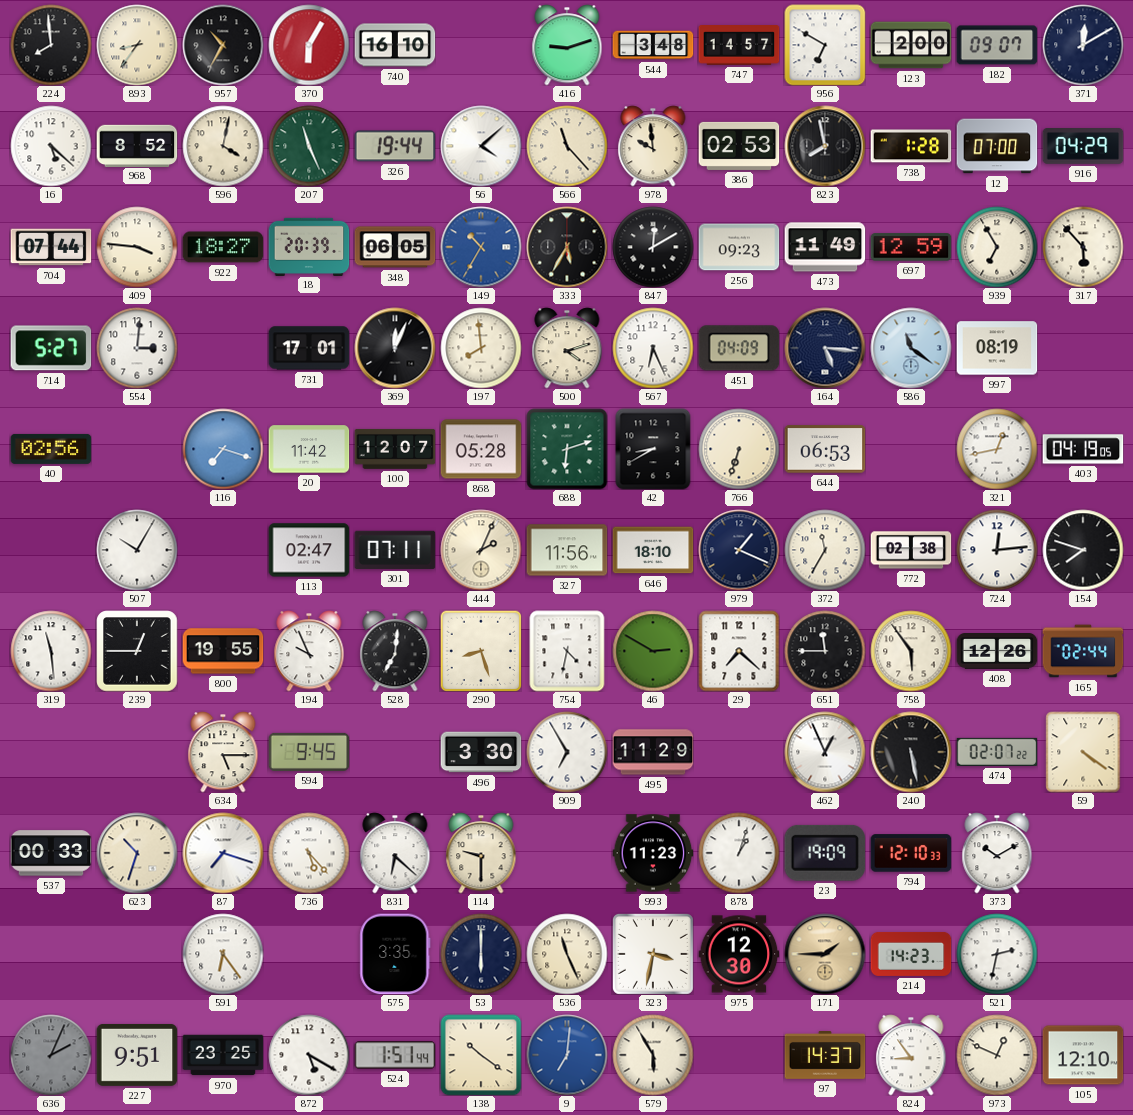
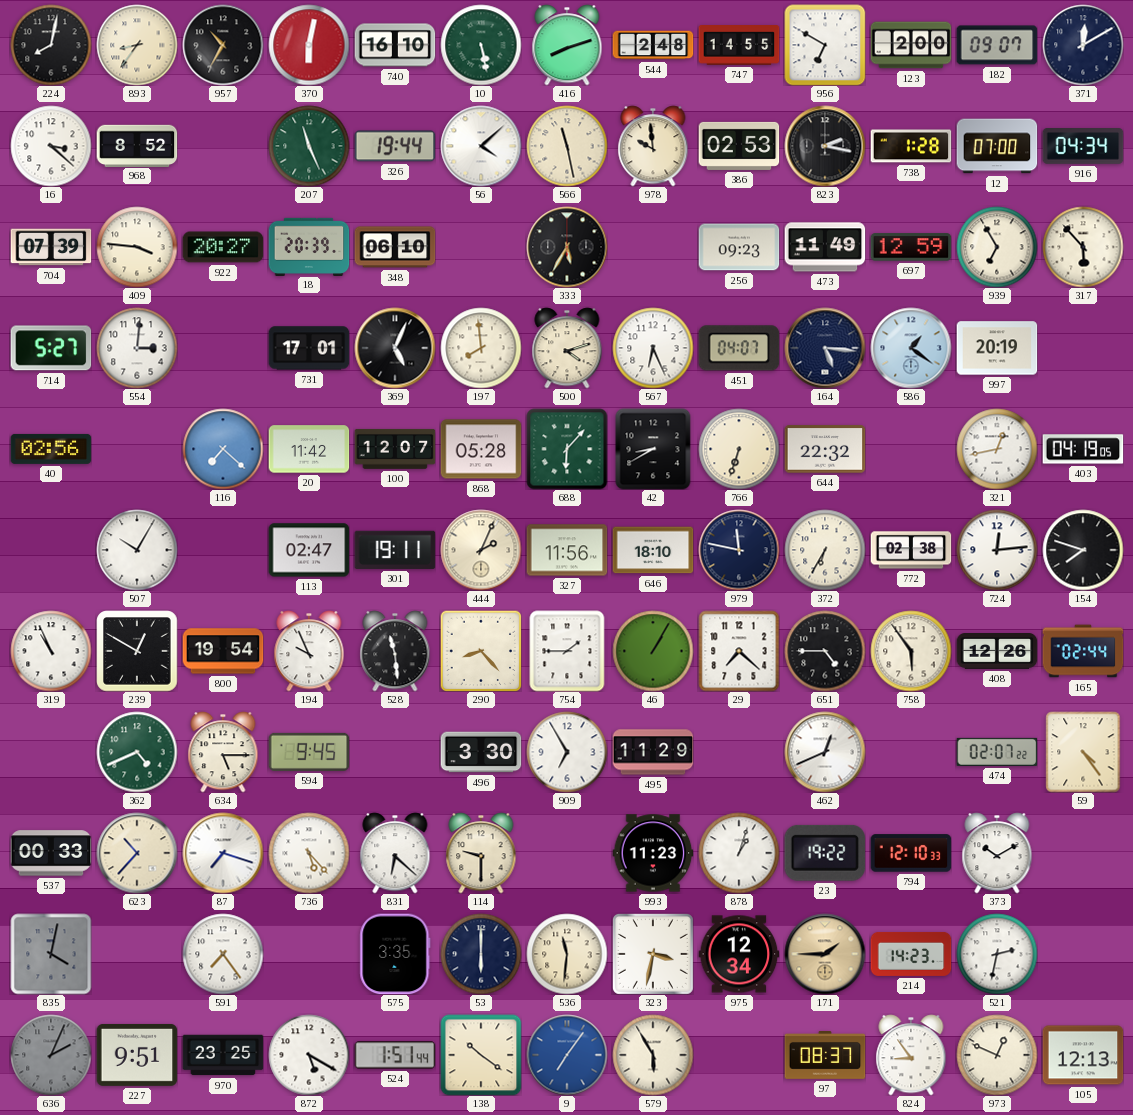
224: 7:59 -> 8:02 (51, 45)
370: 6:05 -> 6:02 (309, 45)
10: none -> 5:28 (481, 45)
416: 9:12 -> 8:12 (567, 45)
544: 3:48 -> 2:48 (653, 45)
747: 14:57 -> 14:55 (739, 46)
16: 5:22 -> 3:22 (51, 146)
596: 4:02 -> none (223, 146)
566: 11:23 -> 11:28 (567, 146)
823: 7:58 -> 2:17 (825, 146)
916: 04:29 -> 04:34 (1083, 147)
704: 07:44 -> 07:39 (51, 247)
922: 18:27 -> 20:27 (223, 247)
348: 06:05 -> 06:10 (395, 247)
149: 10:35 -> none (481, 247)
847: 12:10 -> none (653, 247)
369: 12:04 -> 5:04 (395, 348)
451: 04:09 -> 04:07 (739, 348)
586: 11:21 -> 1:21 (911, 348)
997: 08:19 -> 20:19 (997, 348)
116: 7:18 -> 7:22 (223, 449)
688: 6:12 -> 6:07 (567, 449)
644: 06:53 -> 22:32 (825, 449)
301: 07:11 -> 19:11 (395, 550)
979: 1:19 -> 11:47 (739, 550)
372: 11:35 -> 6:35 (825, 550)
319: 11:29 -> 10:56 (51, 651)
239: 12:45 -> 12:50 (137, 651)
800: 19:55 -> 19:54 (223, 651)
528: 7:01 -> 11:29 (395, 651)
290: 8:27 -> 8:23 (481, 651)
754: 4:32 -> 1:45 (567, 651)
46: 2:50 -> 1:05 (653, 651)
651: 11:45 -> 4:45 (825, 651)
362: none -> 4:41 (137, 752)
462: 12:56 -> 12:41 (825, 752)
240: 5:28 -> none (911, 752)
59: 4:21 -> 4:24 (1083, 752)
623: 10:33 -> 10:37 (137, 853)
23: 19:09 -> 19:22 (825, 853)
835: none -> 4:02 (51, 954)
591: 6:24 -> 7:24 (223, 954)
536: 11:26 -> 11:31 (567, 954)
975: 12:30 -> 12:34 (739, 954)
9: 7:01 -> 7:06 (567, 1055)
97: 14:37 -> 08:37 (825, 1056)
105: 12:10 -> 12:13 (1083, 1055)
